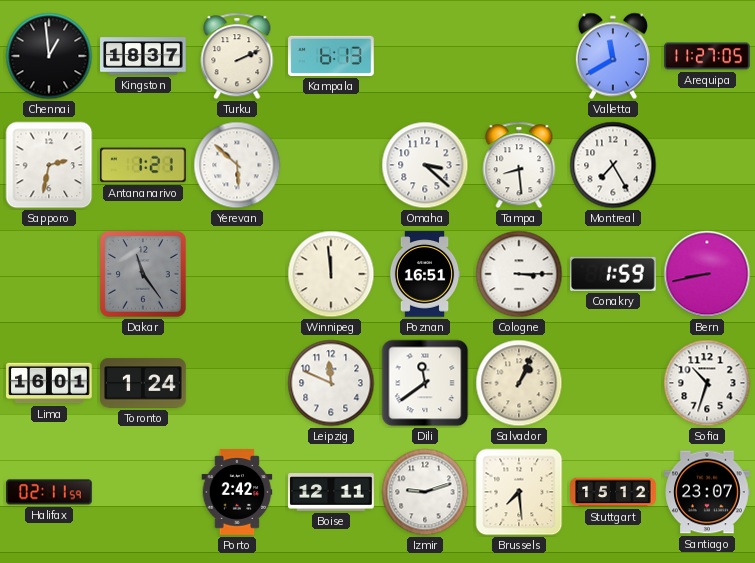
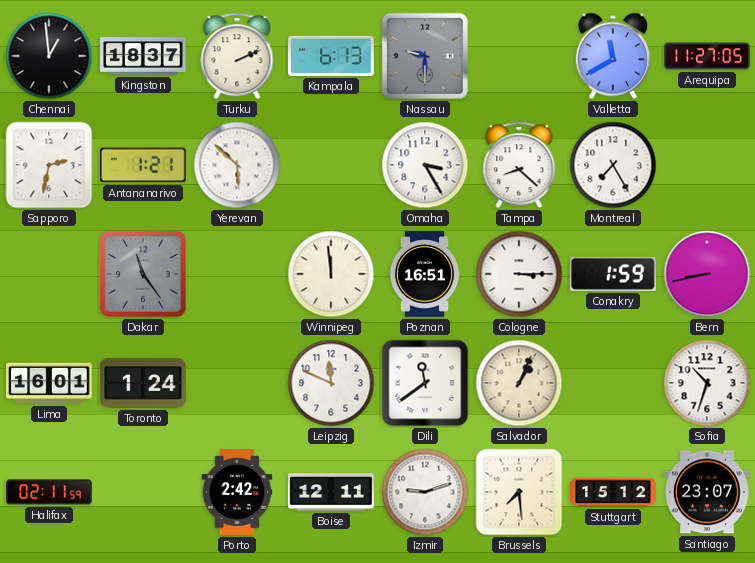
Nassau: none -> 9:30 (425, 56)
Omaha: 3:22 -> 3:25 (425, 165)
Tampa: 8:29 -> 8:22 (519, 165)
